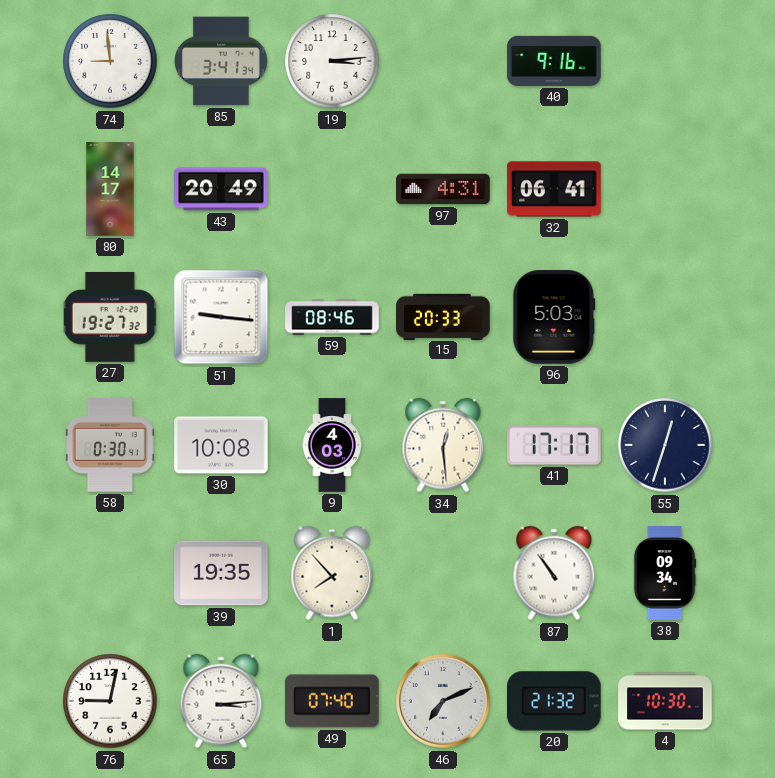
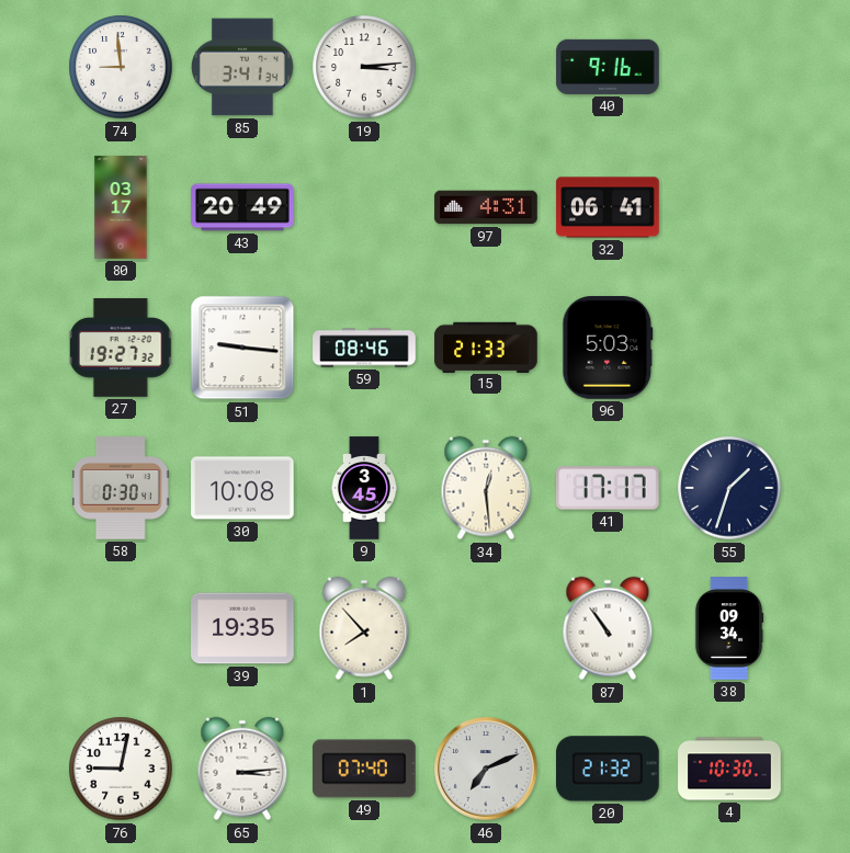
80: 14:17 -> 03:17 (121, 207)
15: 20:33 -> 21:33 (486, 346)
9: 4:03 -> 3:45 (363, 488)
55: 12:33 -> 1:33 (729, 488)
